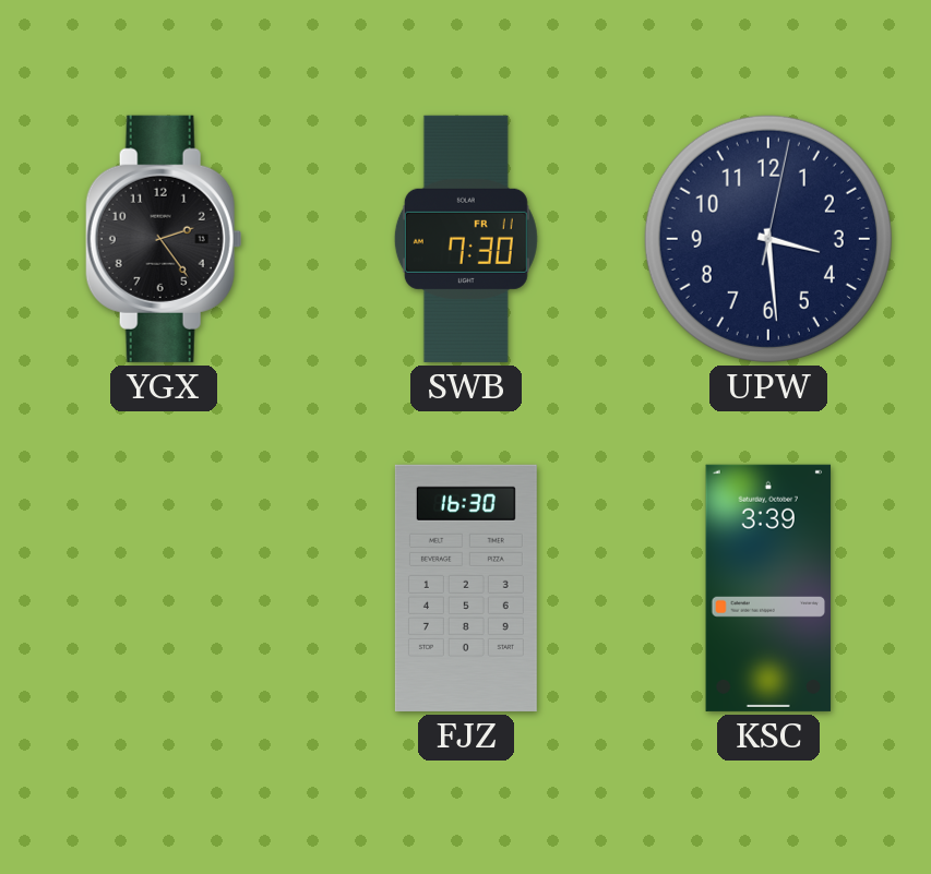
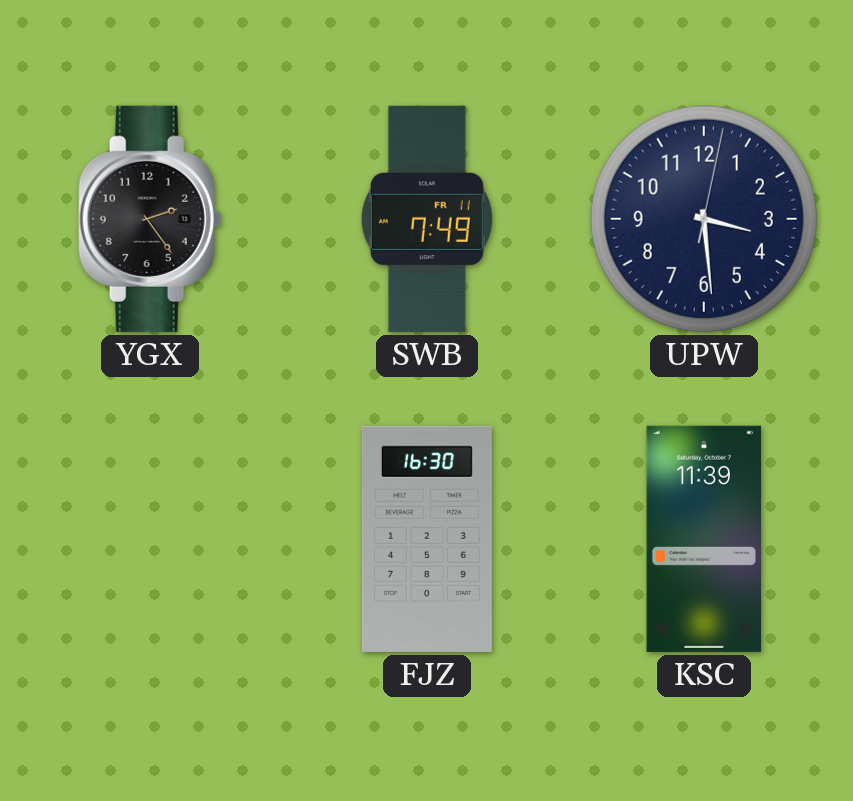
SWB: 7:30 -> 7:49 (427, 219)
KSC: 3:39 -> 11:39 (704, 539)
